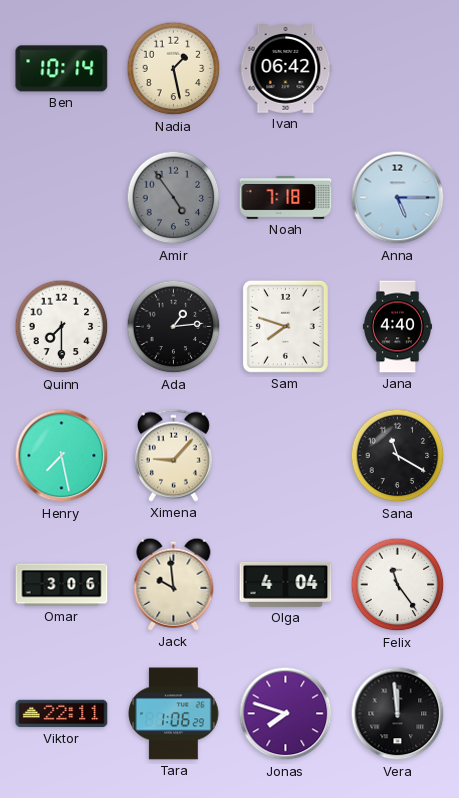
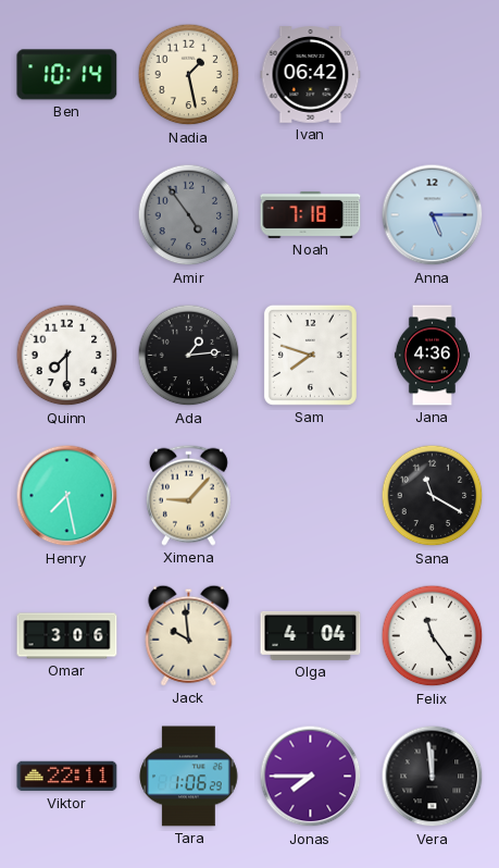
Jana: 4:40 -> 4:36 (432, 356)
Jonas: 7:48 -> 7:45 (311, 777)
